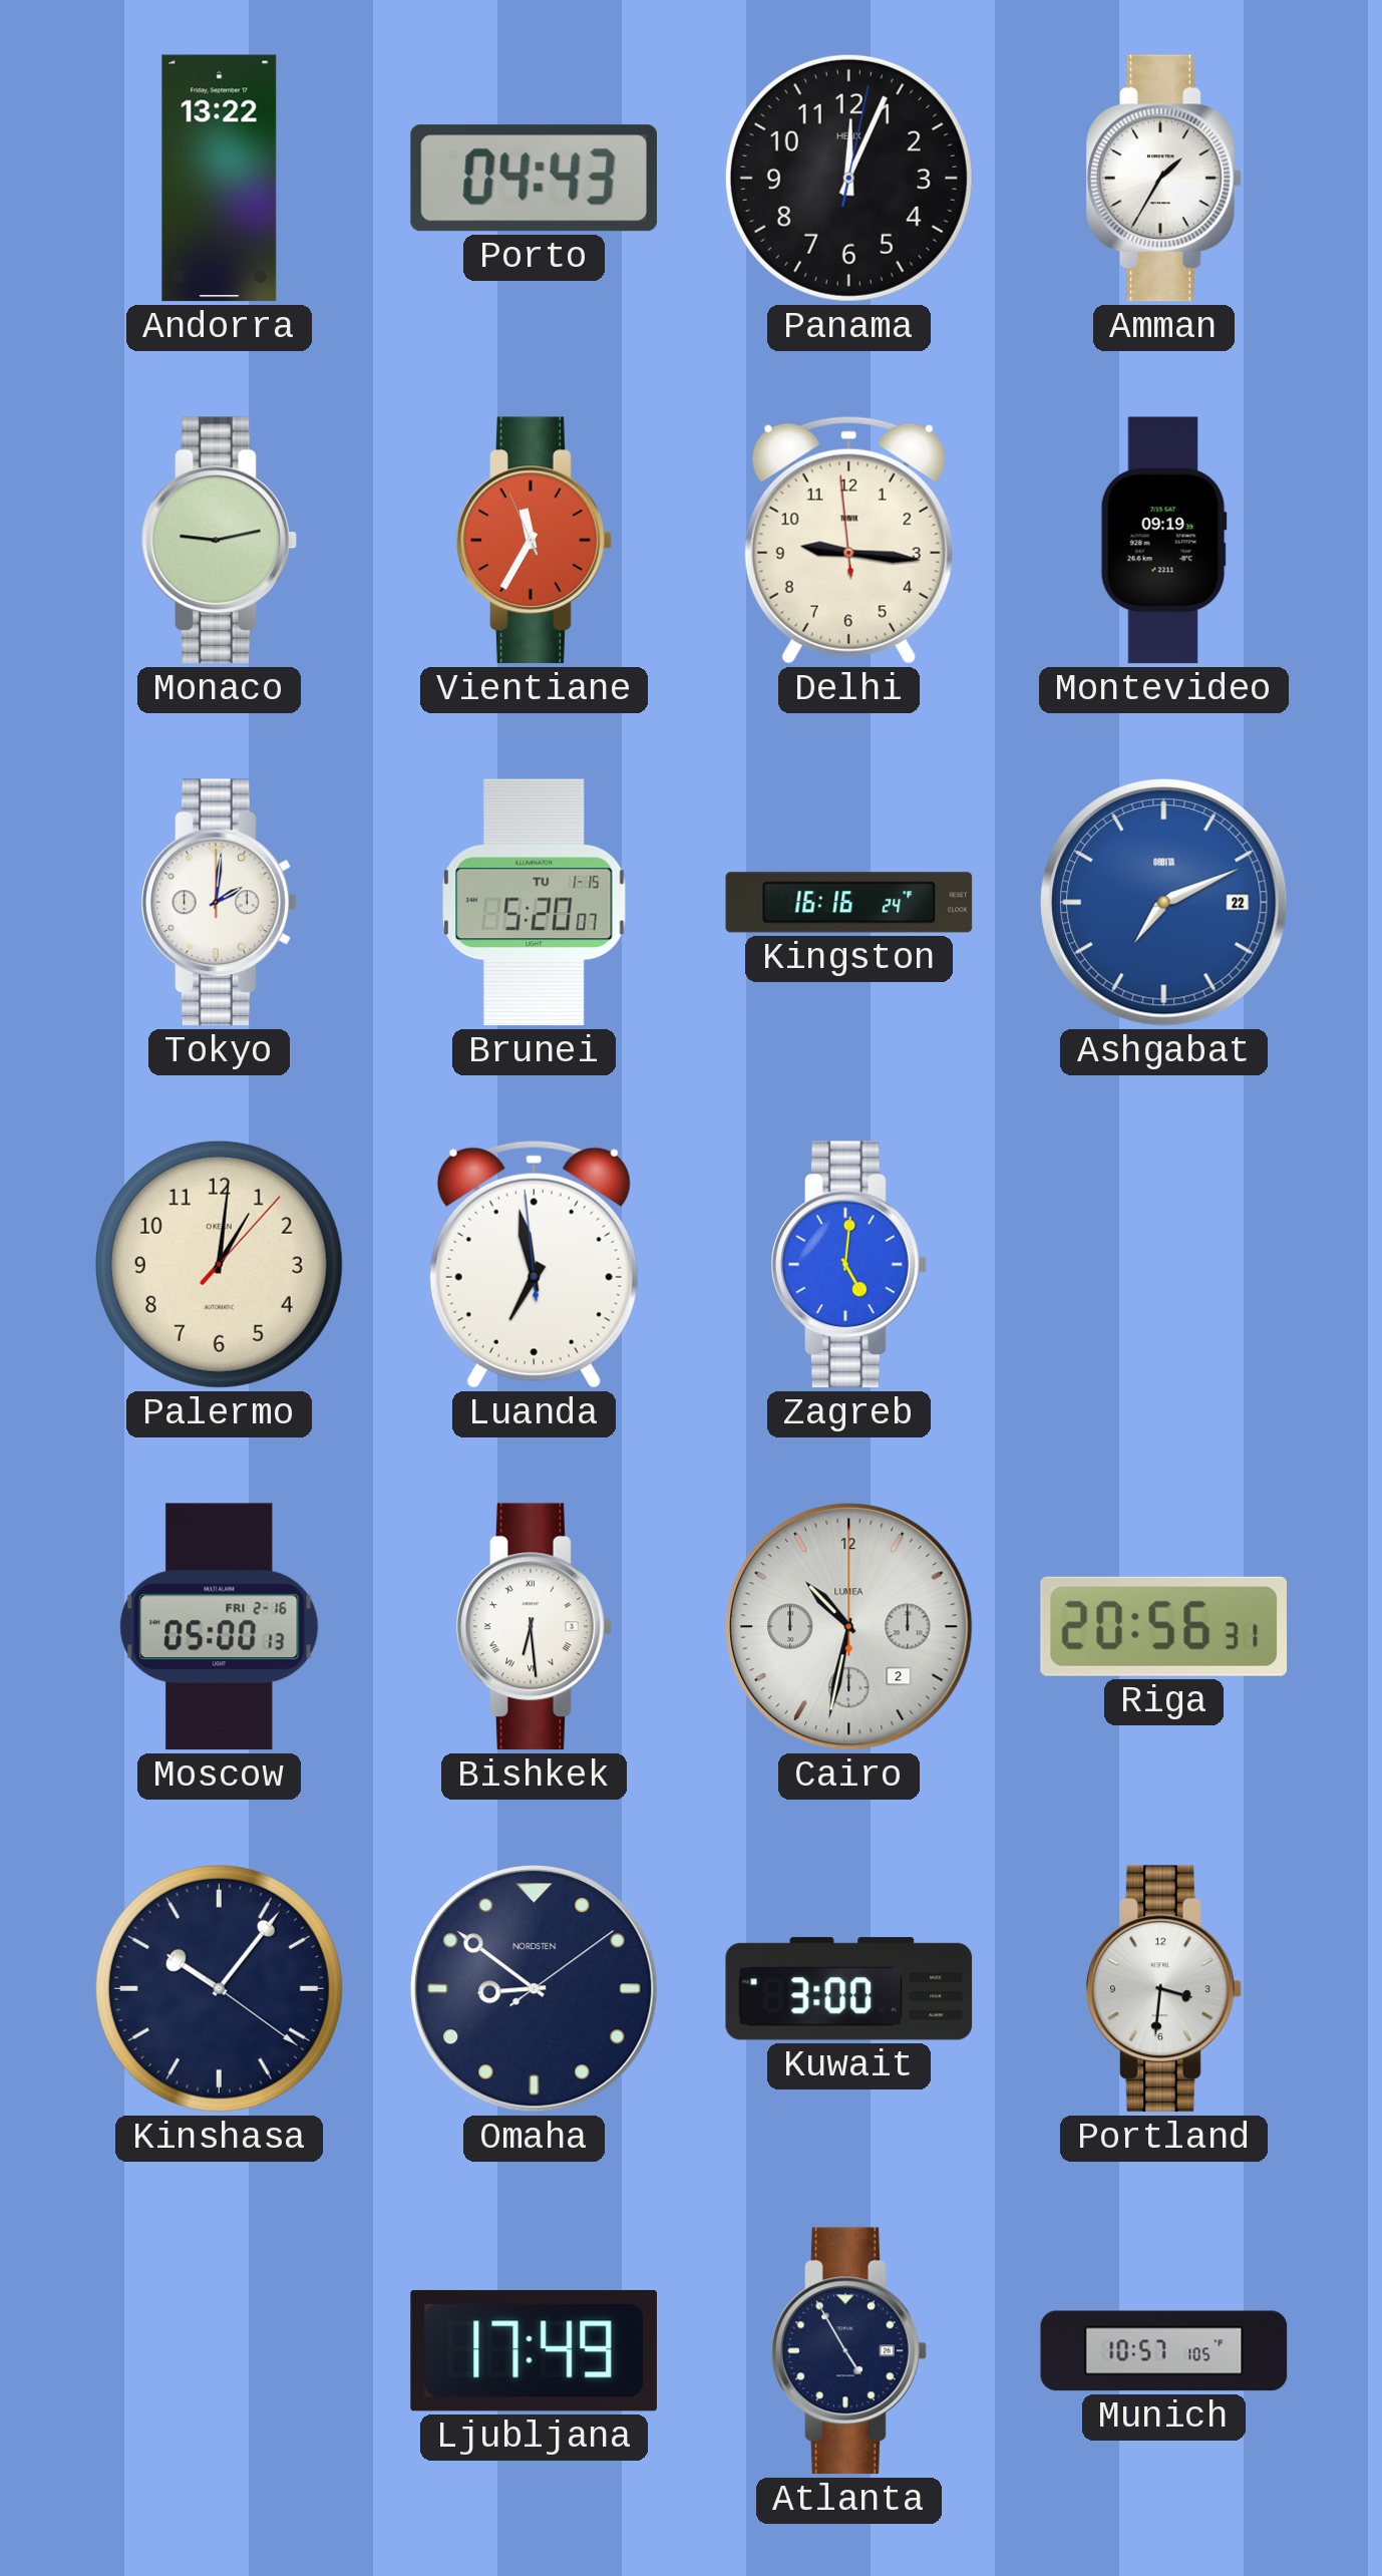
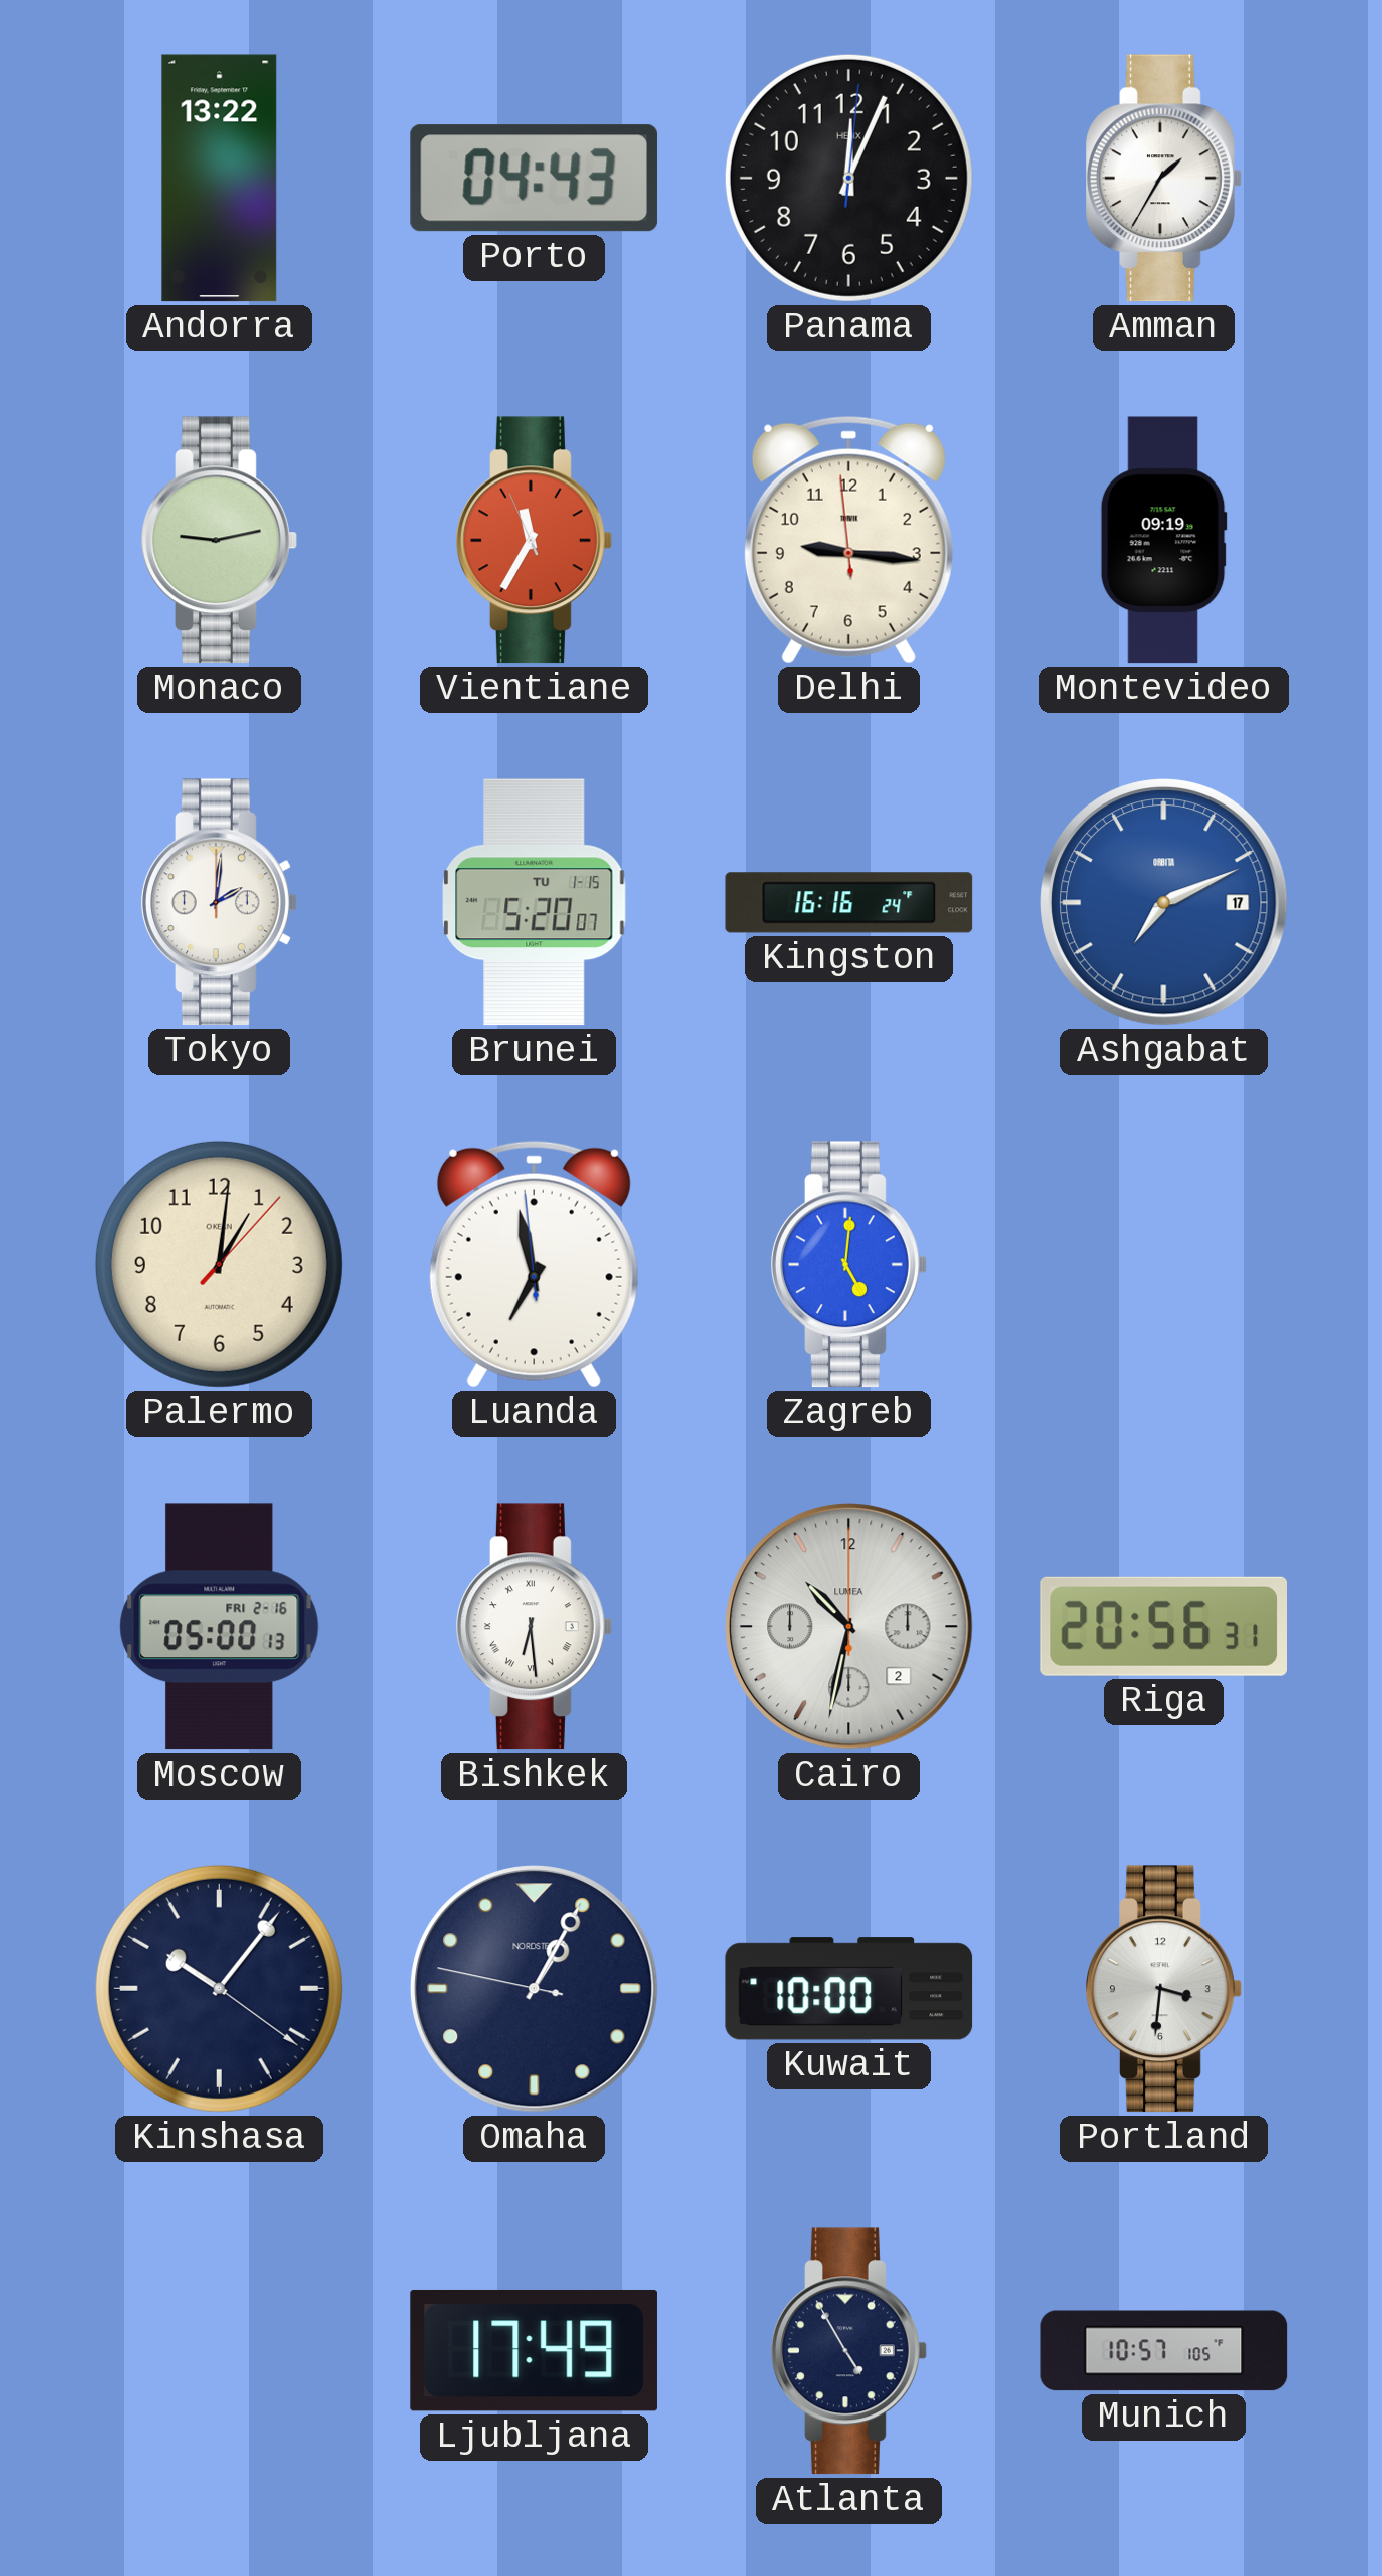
Panama: 12:04:02 -> 12:04:01 (848, 178)
Ashgabat date: 22 -> 17 (1164, 903)
Omaha: 8:51 -> 1:04 (535, 1989)
Kuwait: 3:00 -> 10:00 (849, 1989)
